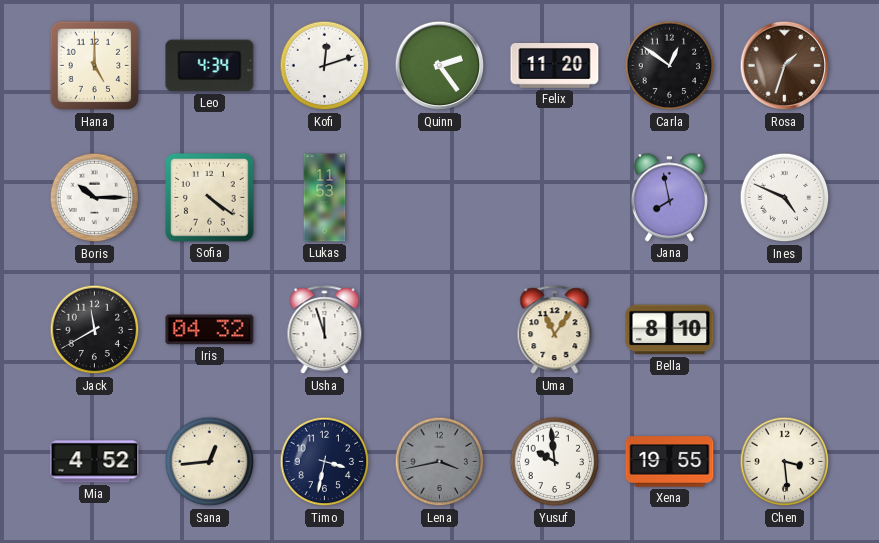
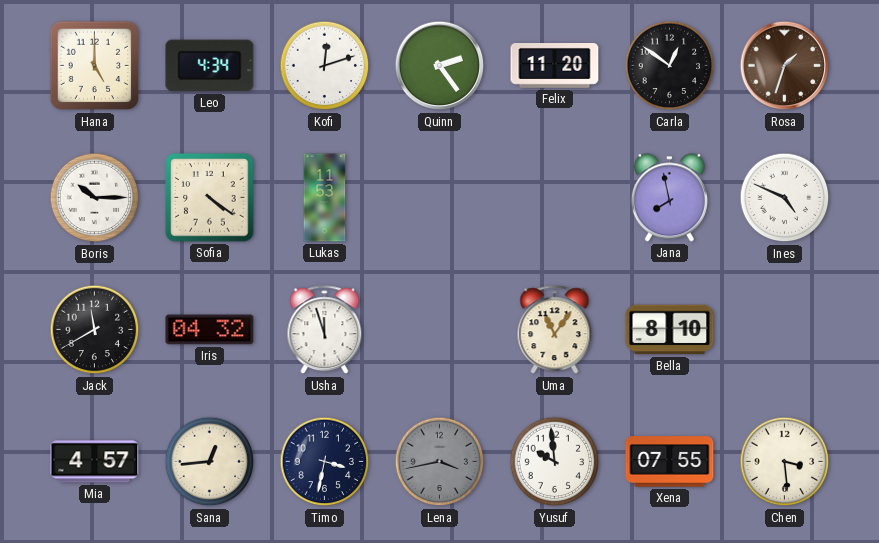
Mia: 4:52 -> 4:57 (95, 462)
Xena: 19:55 -> 07:55 (670, 462)
